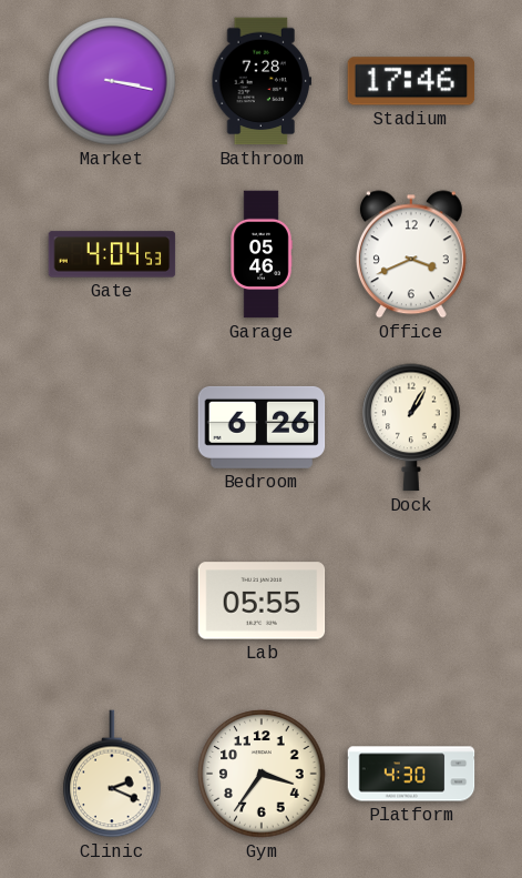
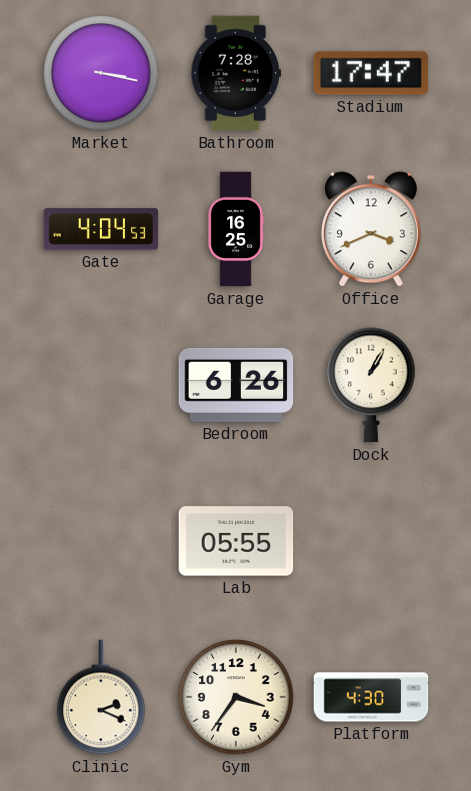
Stadium: 17:46 -> 17:47 (371, 73)
Garage: 05:46 -> 16:25 (236, 229)
